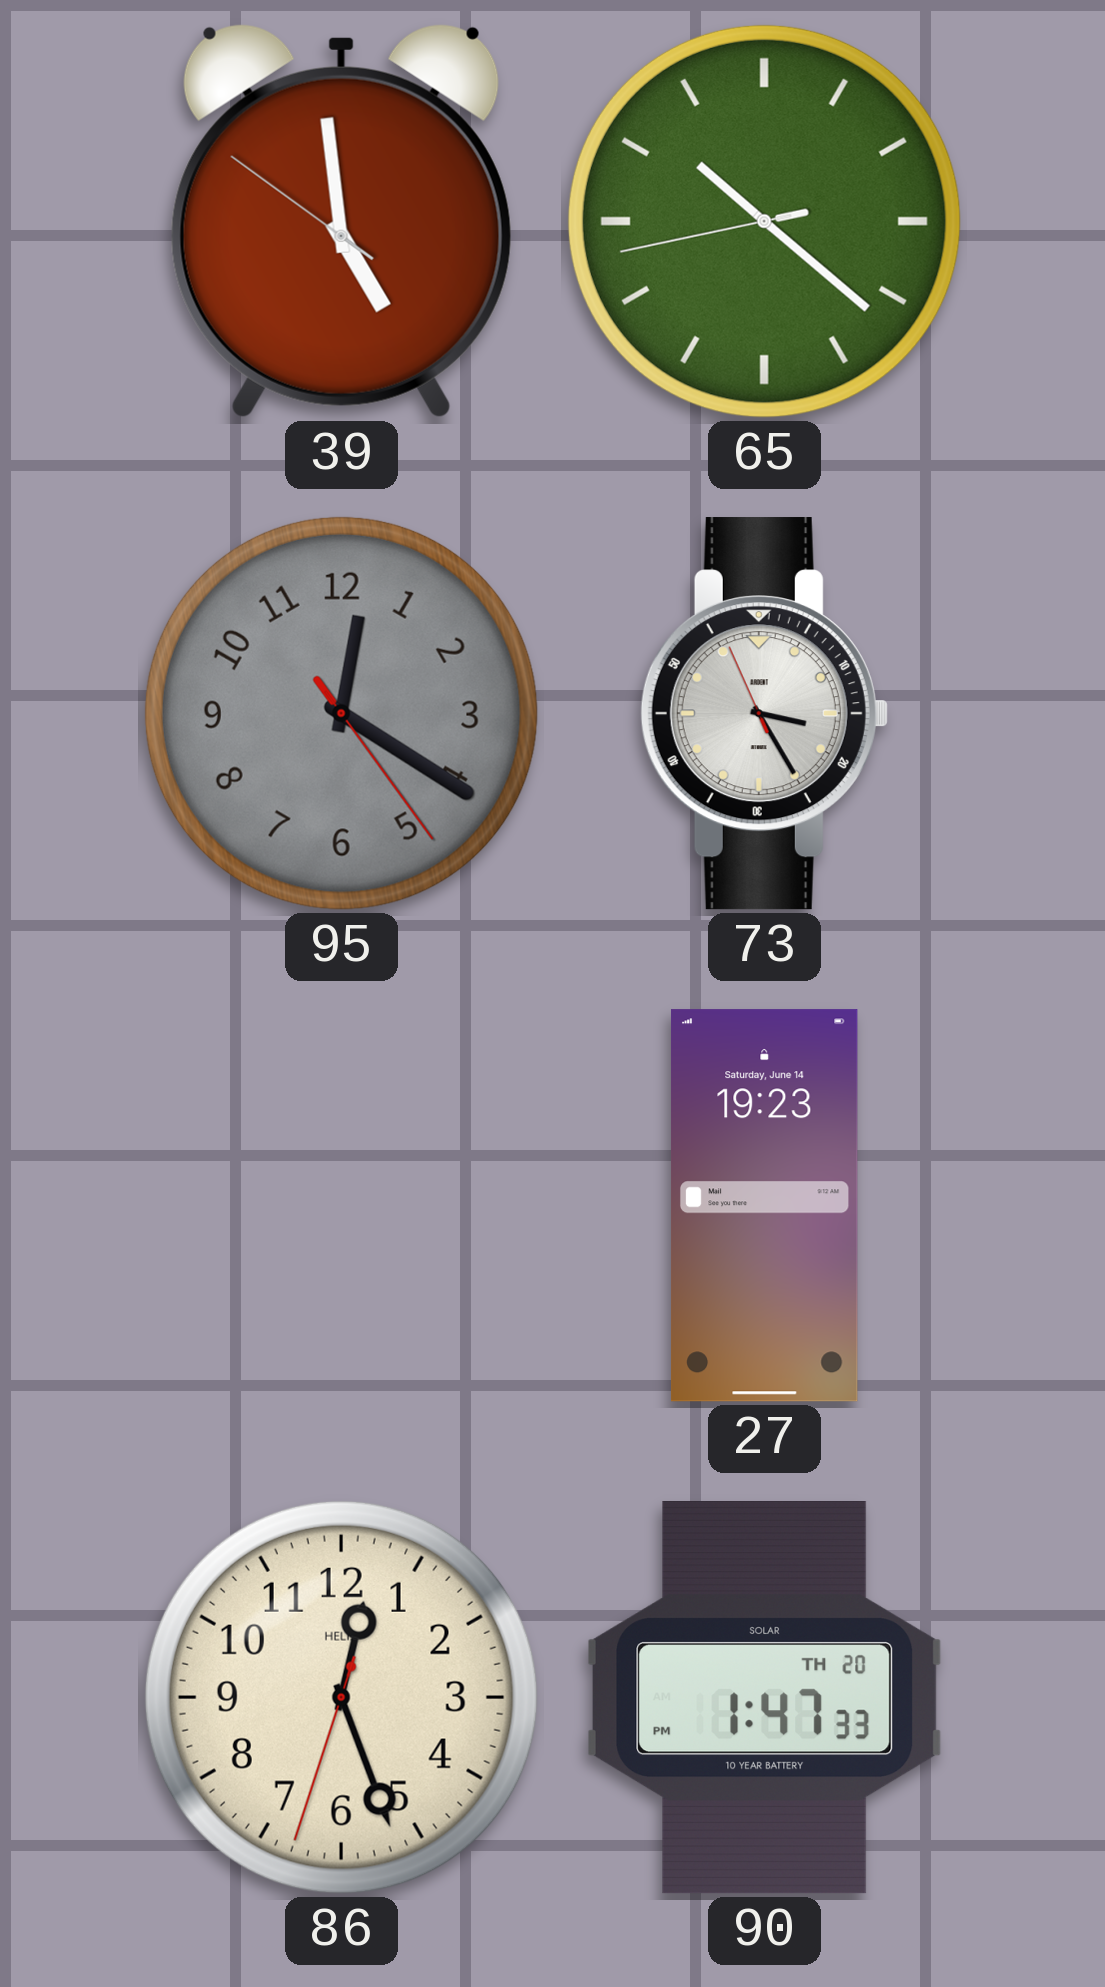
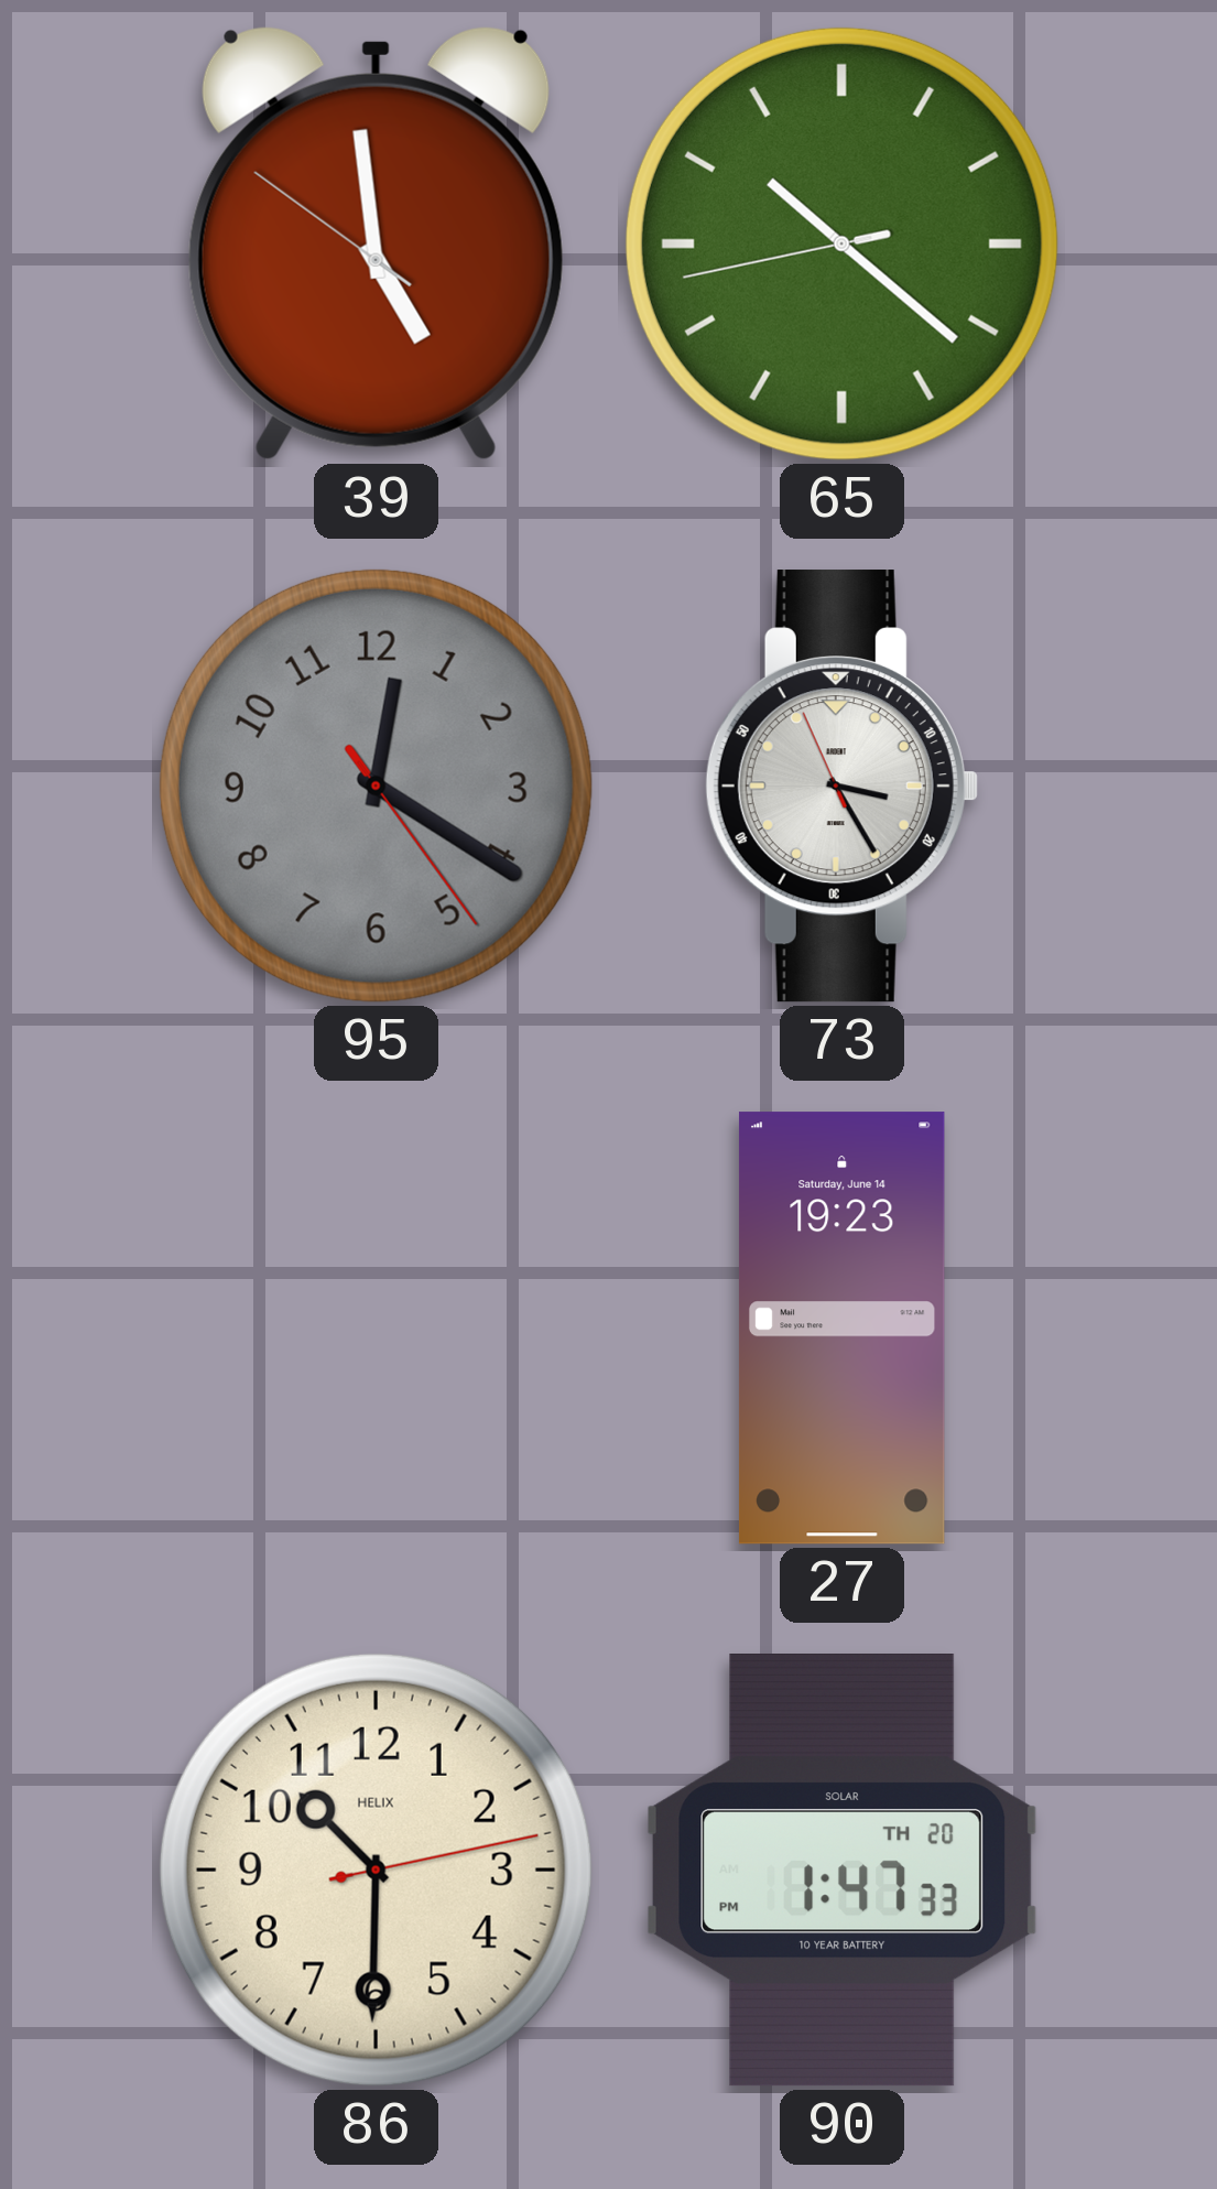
86: 12:26 -> 10:30 (376, 1870)
